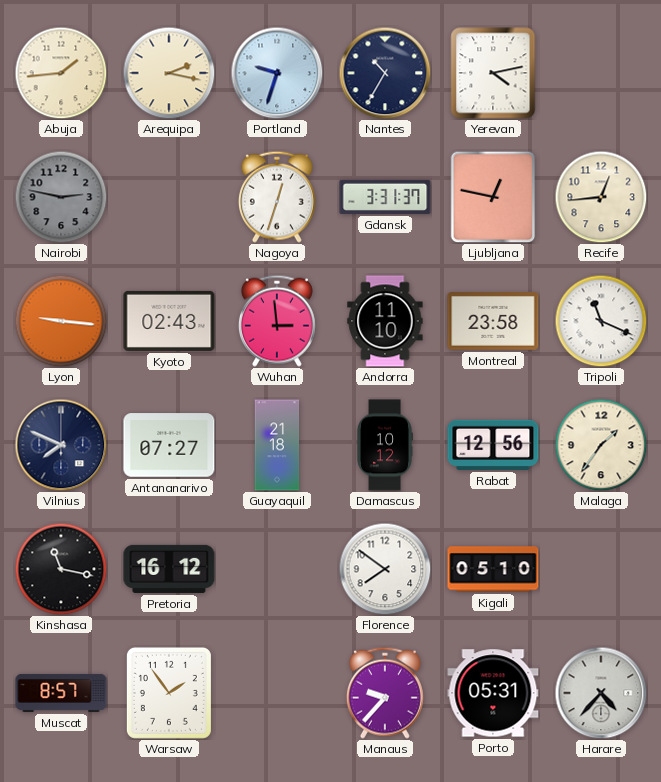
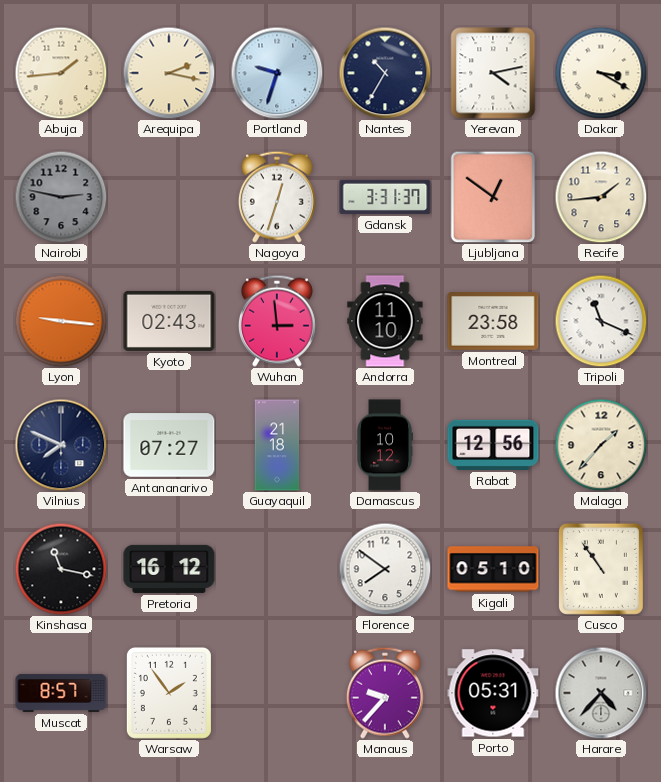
Dakar: none -> 3:20 (601, 73)
Ljubljana: 12:47 -> 12:51 (493, 197)
Recife: 12:44 -> 1:44 (601, 197)
Malaga: 1:36 -> 1:37 (601, 445)
Cusco: none -> 10:54 (601, 569)
